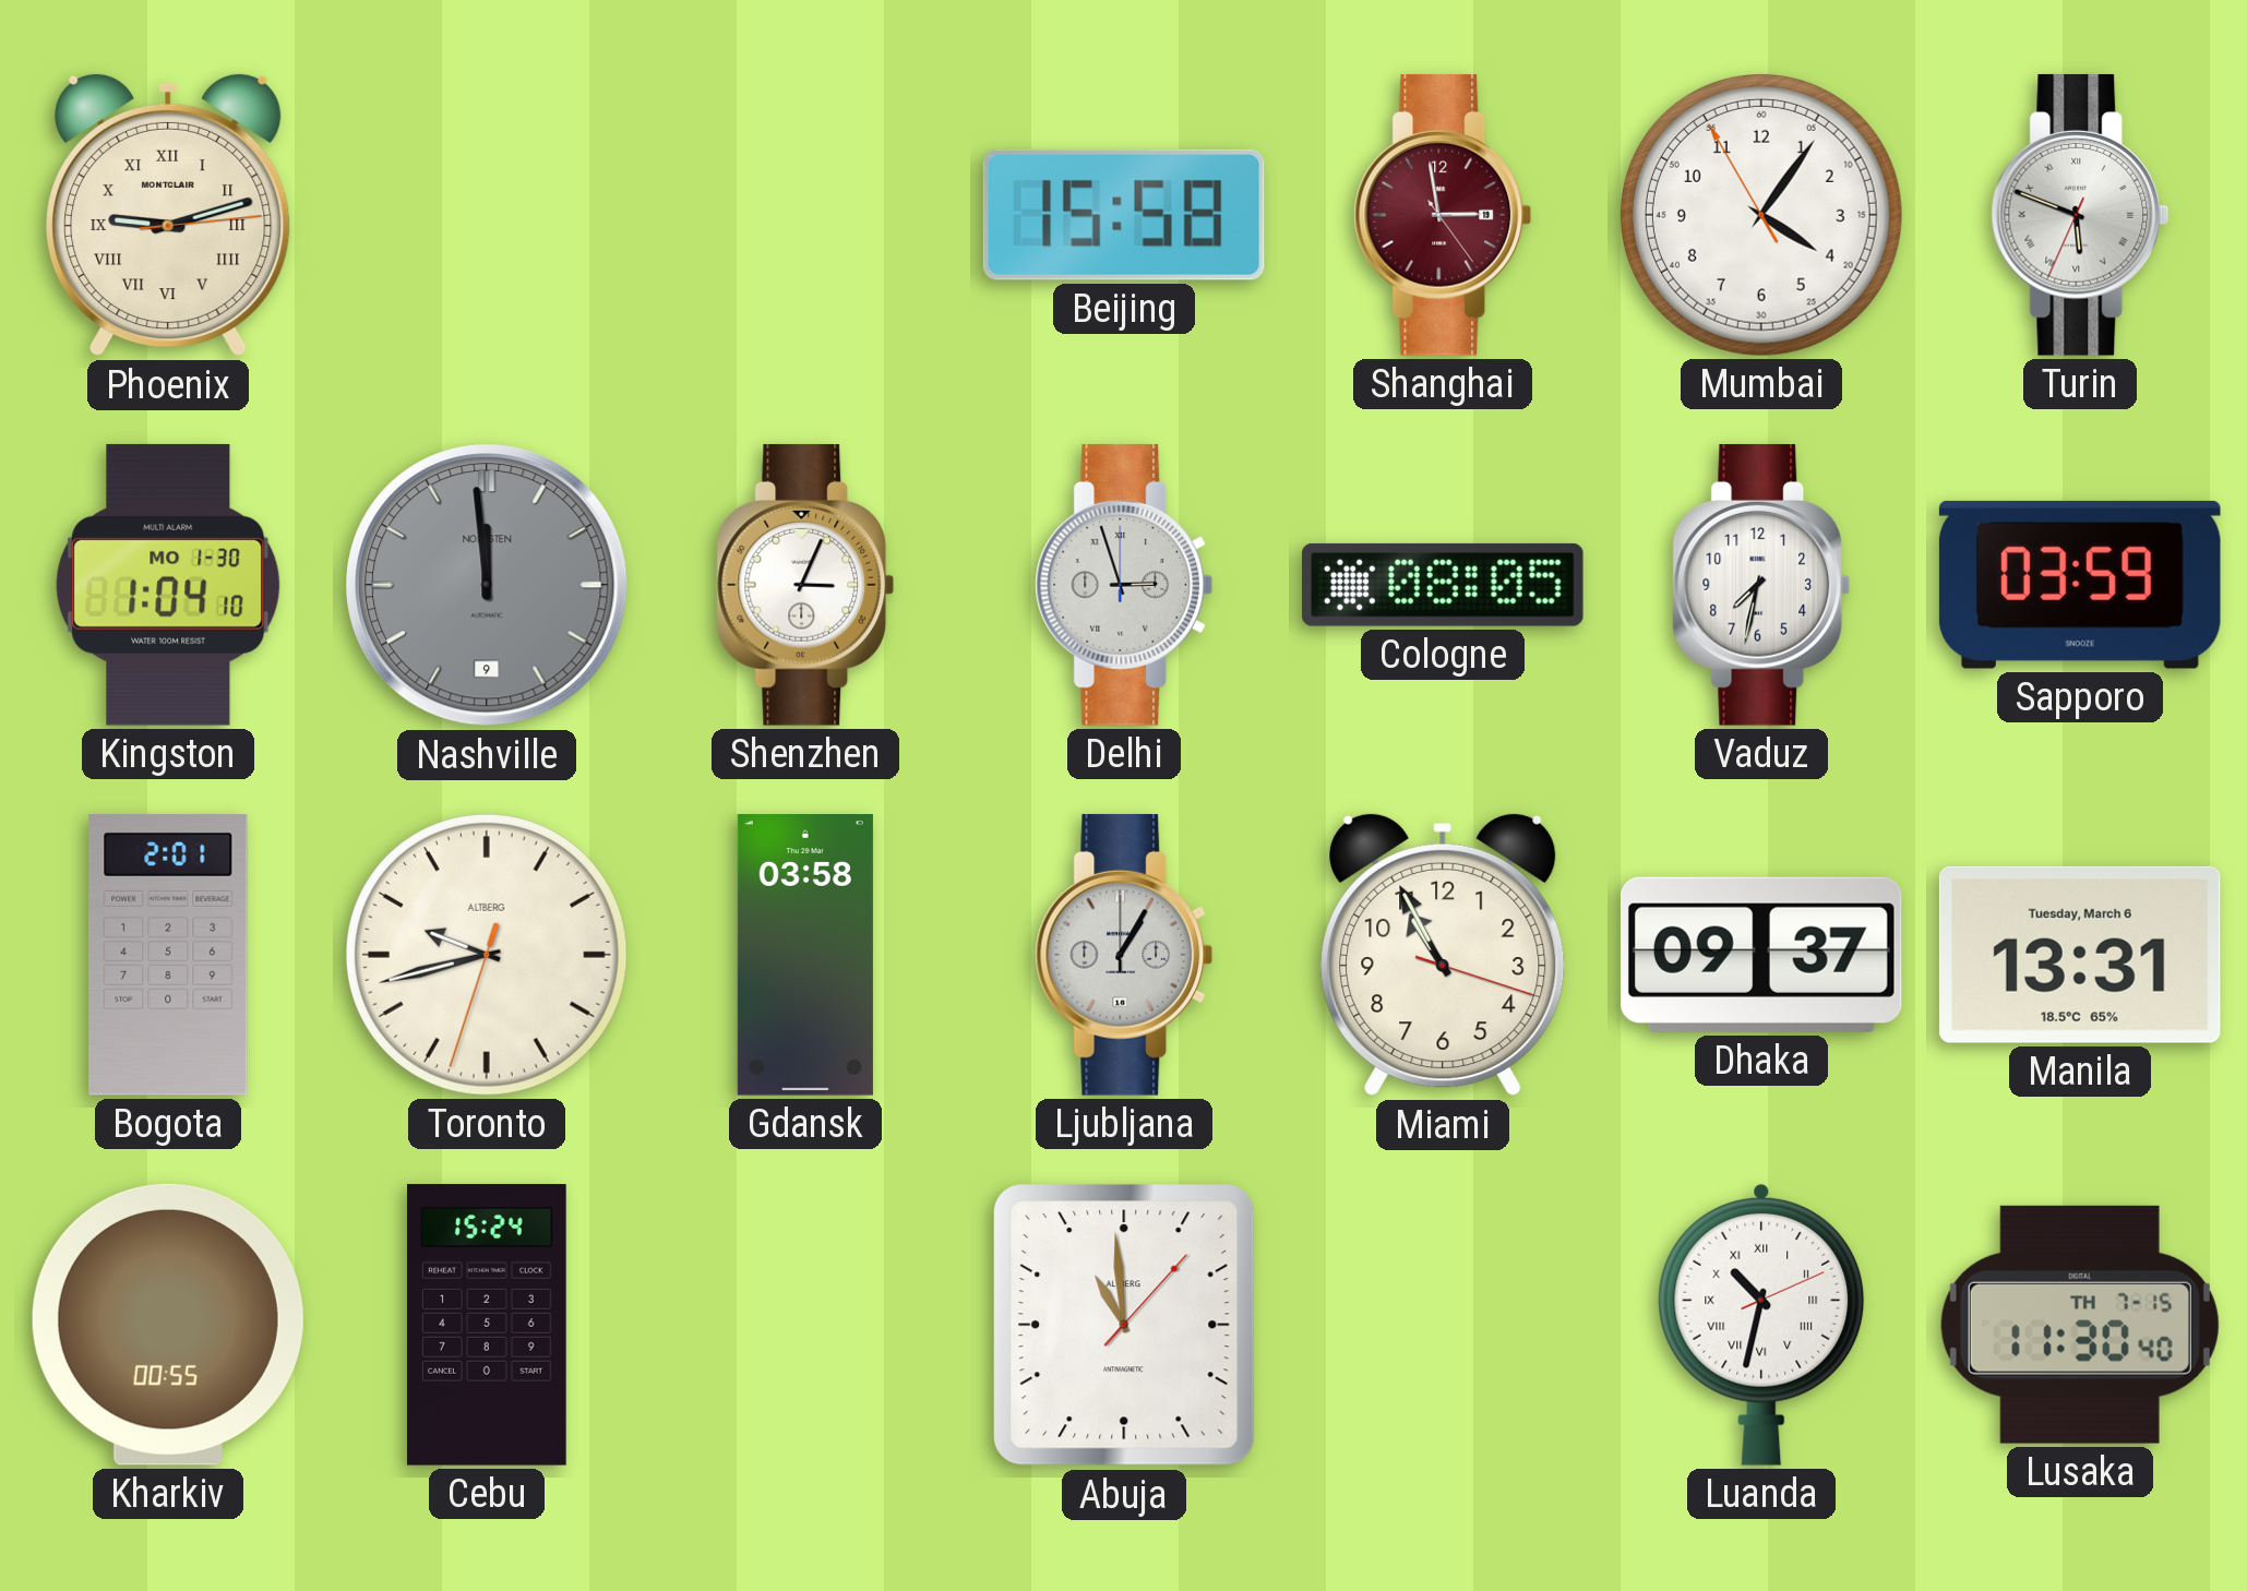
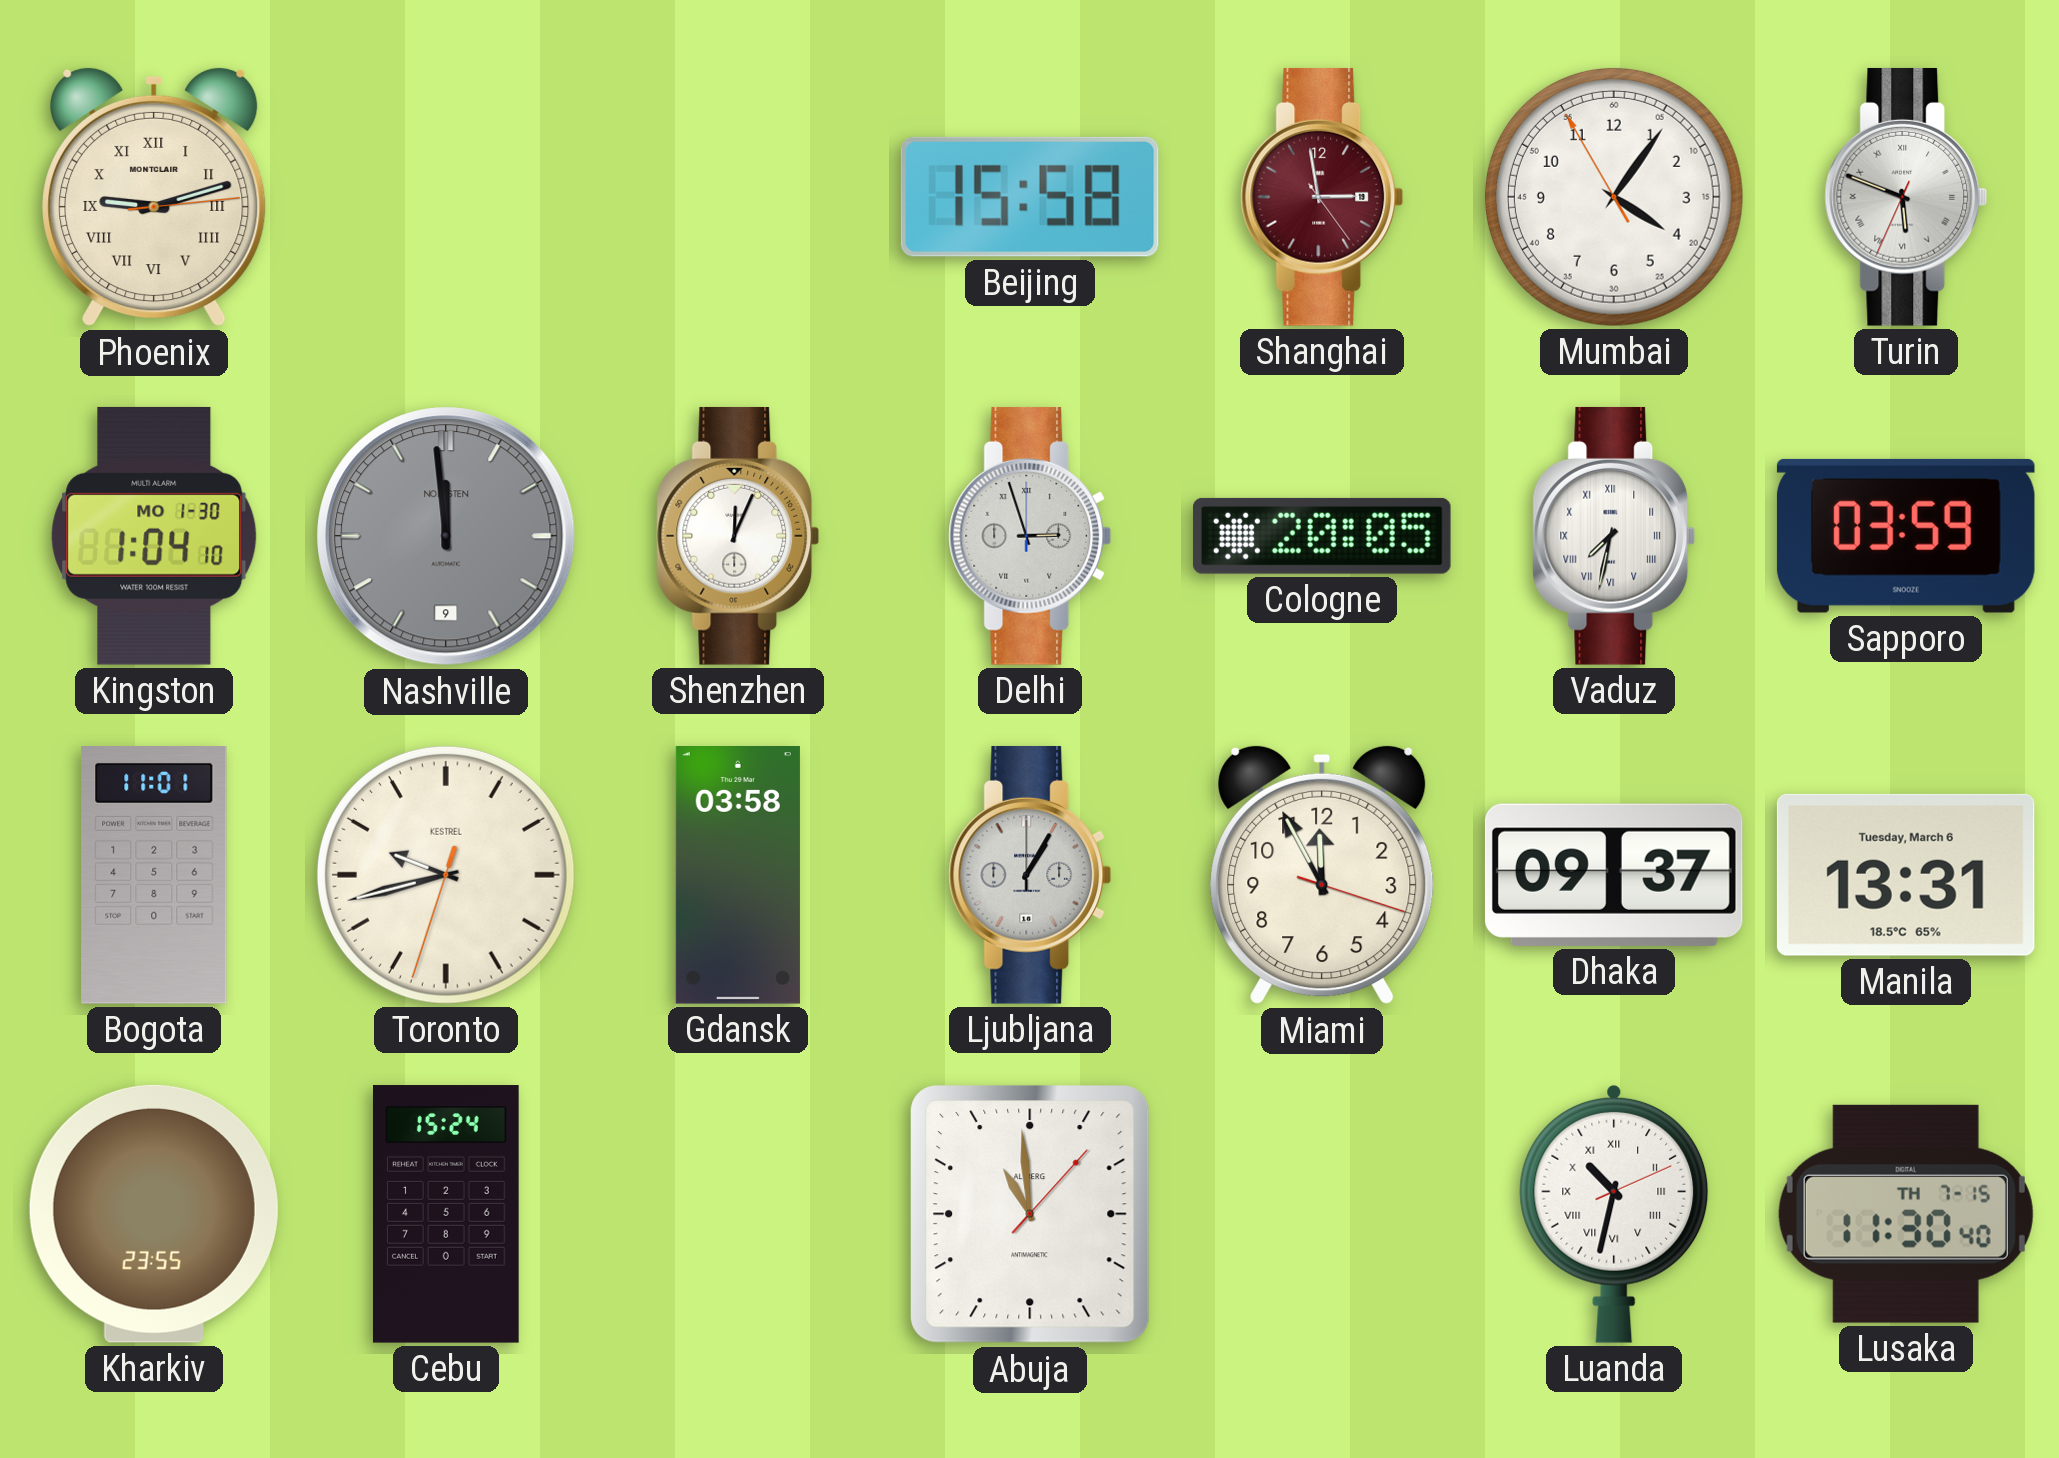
Shenzhen: 3:04 -> 12:04 (738, 536)
Cologne: 08:05 -> 20:05 (1322, 536)
Vaduz numerals: Arabic -> Roman (1614, 536)
Bogota: 2:01 -> 11:01 (154, 876)
Toronto brand: ALTBERG -> KESTREL (446, 875)
Miami: 10:55 -> 11:55 (1322, 875)
Kharkiv: 00:55 -> 23:55 (154, 1214)
